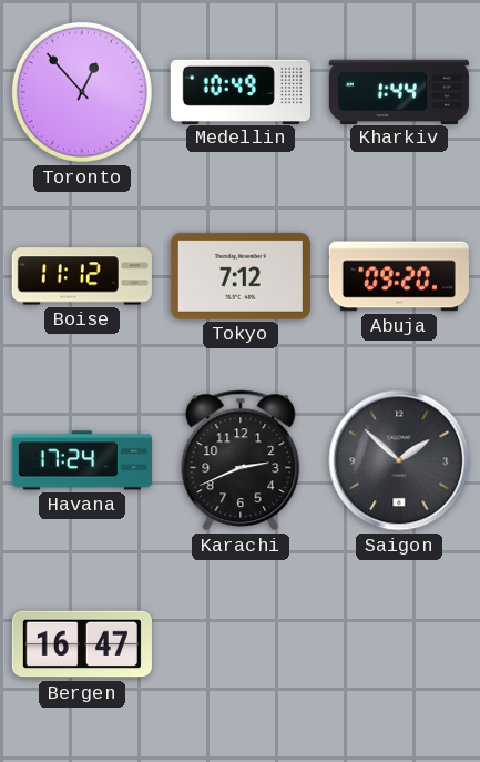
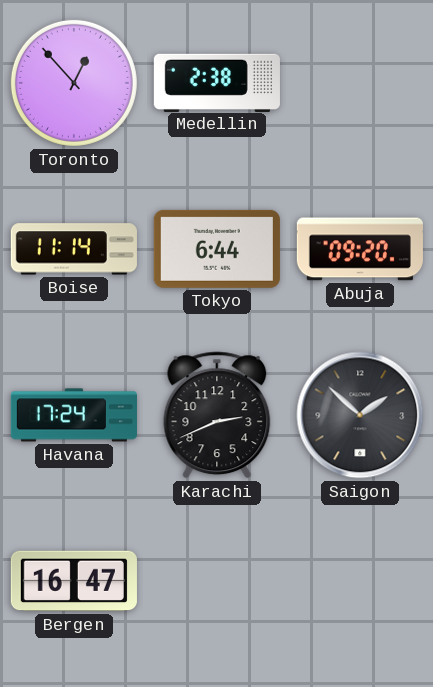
Medellin: 10:49 -> 2:38 (217, 82)
Kharkiv: 1:44 -> none (399, 91)
Boise: 11:12 -> 11:14 (74, 249)
Tokyo: 7:12 -> 6:44 (217, 249)
